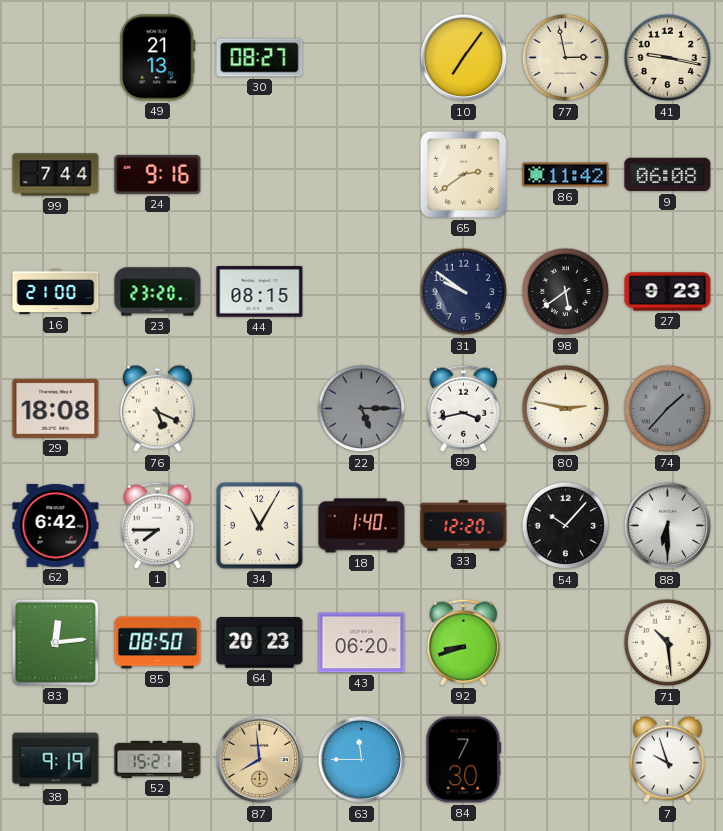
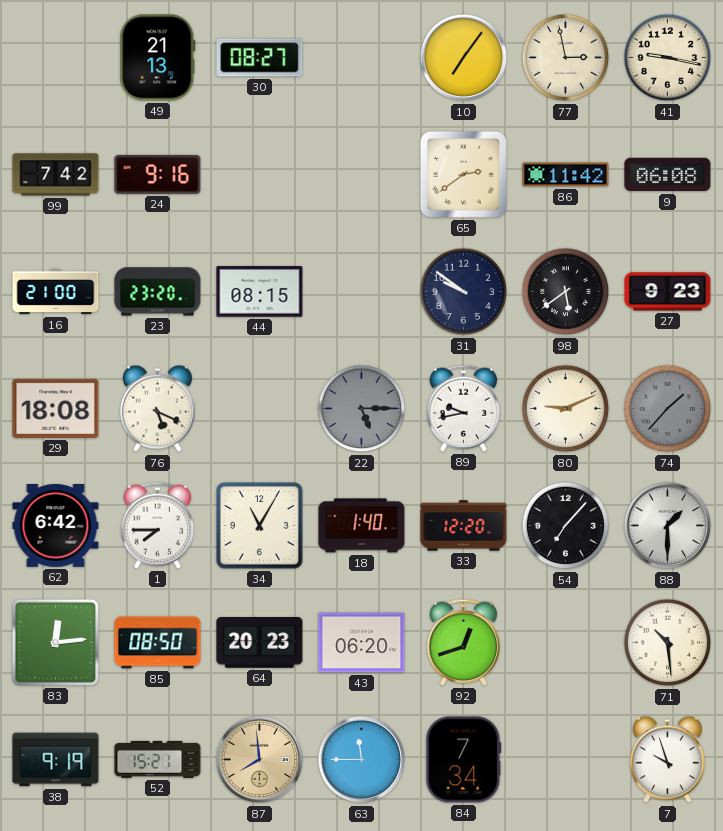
99: 7:44 -> 7:42 (56, 175)
89: 3:43 -> 9:43 (464, 408)
80: 2:47 -> 9:11 (566, 409)
54: 10:07 -> 7:07 (566, 526)
88: 6:30 -> 1:30 (668, 526)
92: 8:42 -> 12:42 (464, 642)
84: 7:30 -> 7:34 (464, 760)
